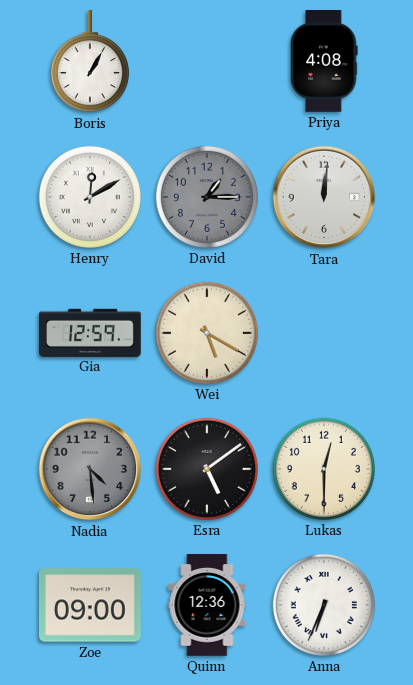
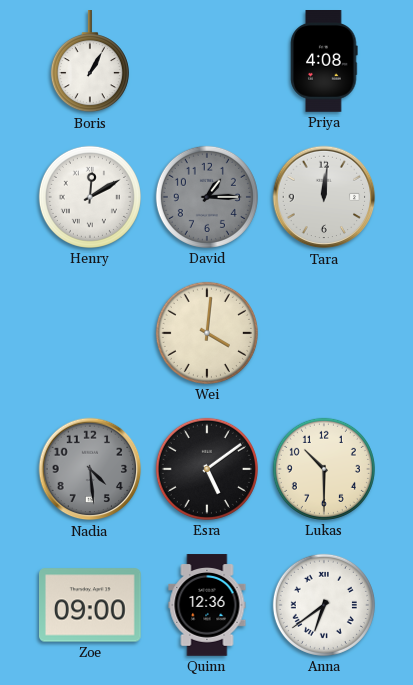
Gia: 12:59 -> none (91, 332)
Wei: 5:20 -> 4:01 (207, 333)
Lukas: 12:30 -> 10:30 (324, 469)
Anna: 6:34 -> 6:39 (324, 605)
